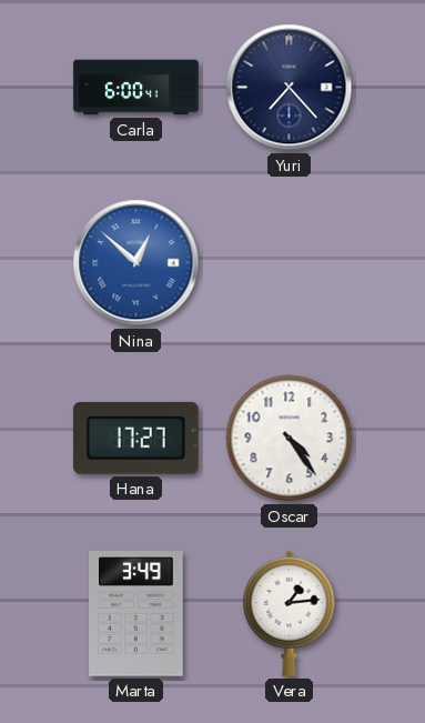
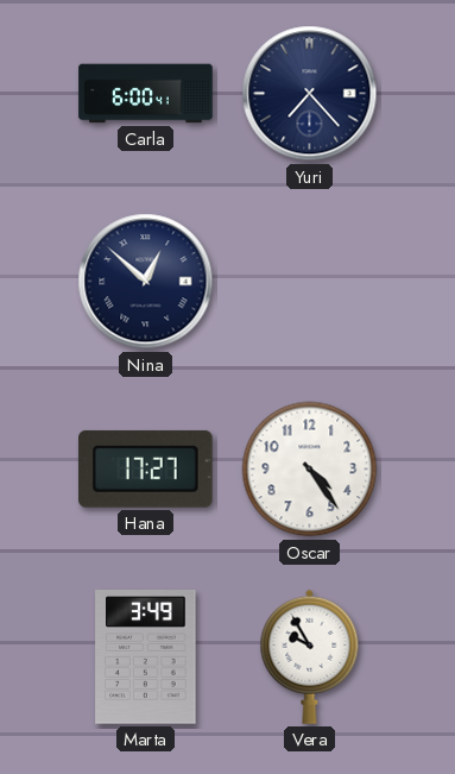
Nina dial: blue -> navy (146, 282)
Vera: 1:14 -> 9:55 (310, 656)
